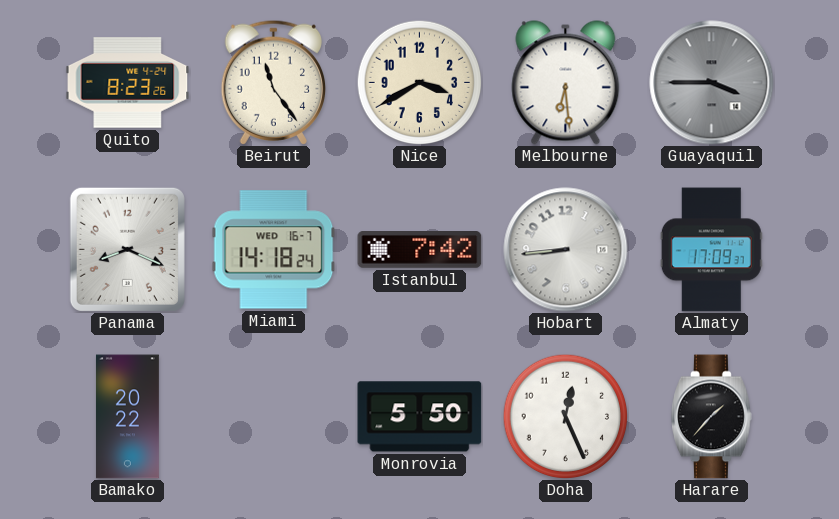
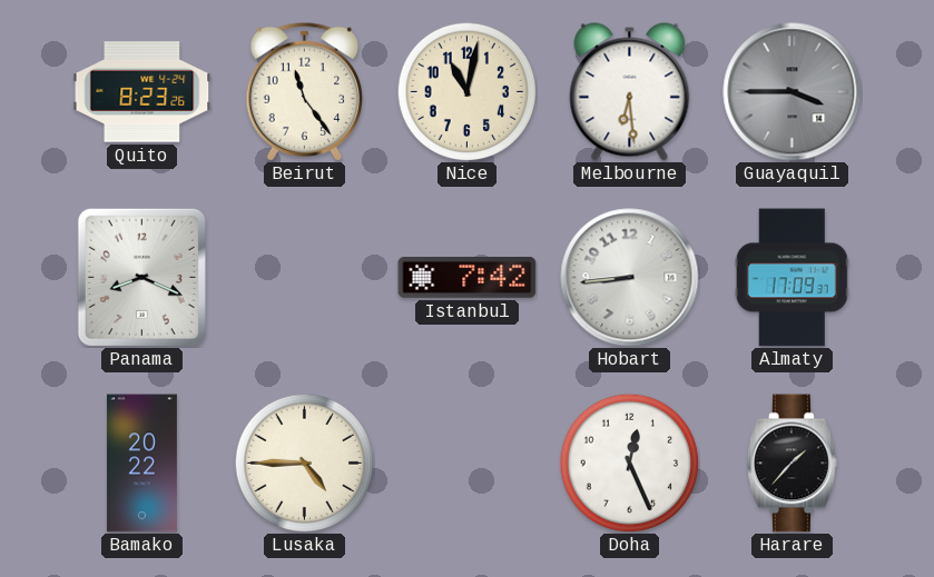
Nice: 3:40 -> 11:02 (466, 91)
Miami: 14:18 -> none (274, 250)
Lusaka: none -> 4:45 (304, 462)
Monrovia: 5:50 -> none (420, 417)
